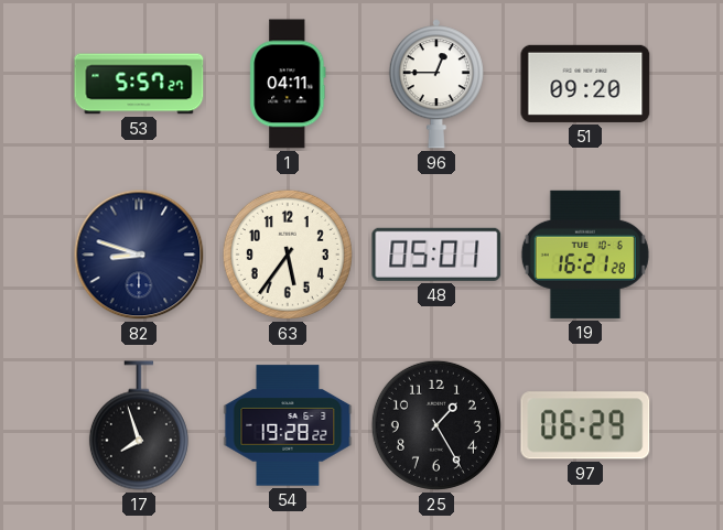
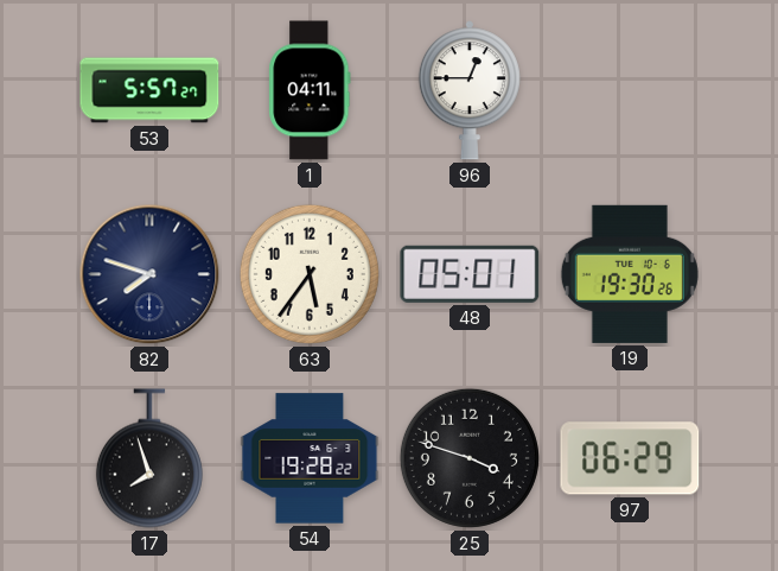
51: 09:20 -> none (585, 84)
82: 8:48 -> 7:48 (149, 274)
19: 16:21 -> 19:30 (630, 274)
25: 1:25 -> 3:48 (470, 458)
